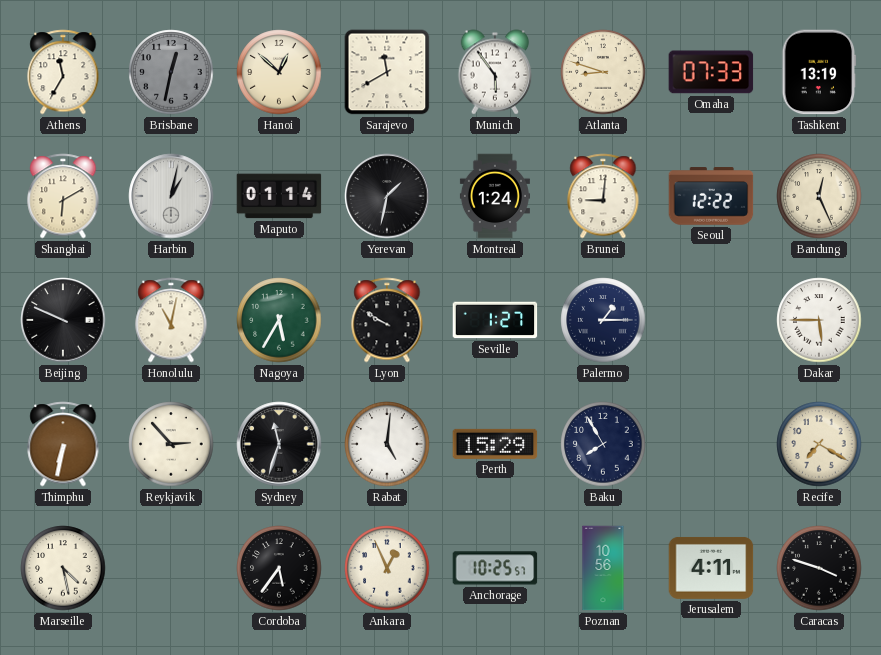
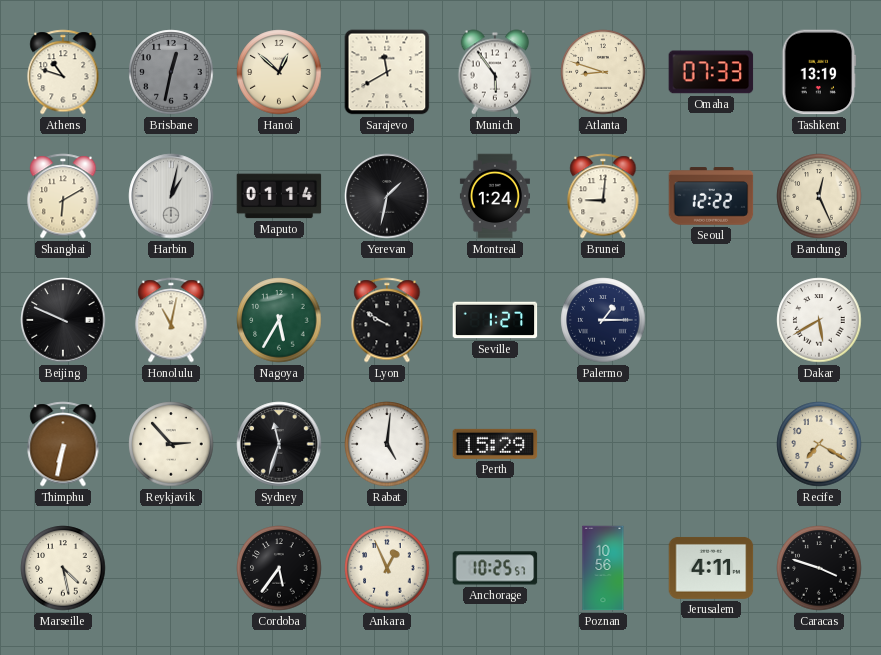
Athens: 11:35 -> 10:48 (63, 72)
Dakar: 5:45 -> 5:40 (819, 320)
Baku: 7:55 -> none (603, 444)
